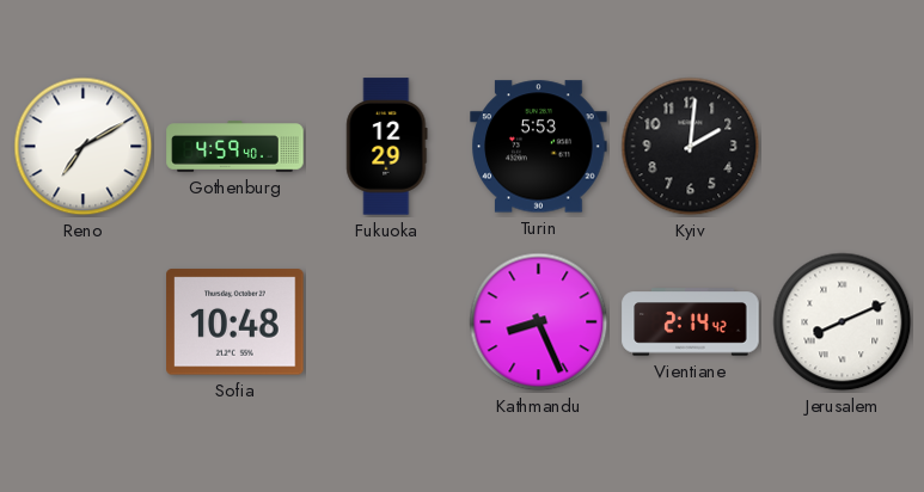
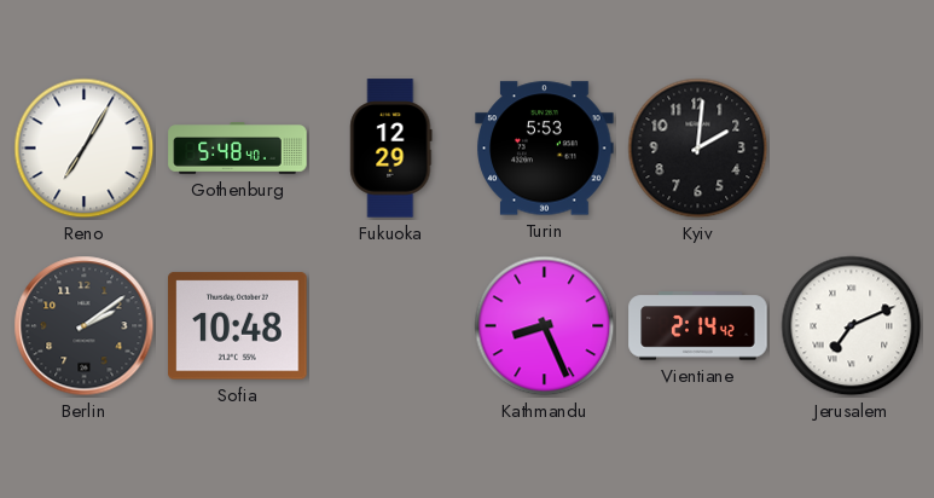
Reno: 7:10 -> 7:05 (85, 149)
Gothenburg: 4:59 -> 5:48 (238, 149)
Berlin: none -> 2:09 (85, 326)
Jerusalem: 8:11 -> 7:11 (852, 326)
